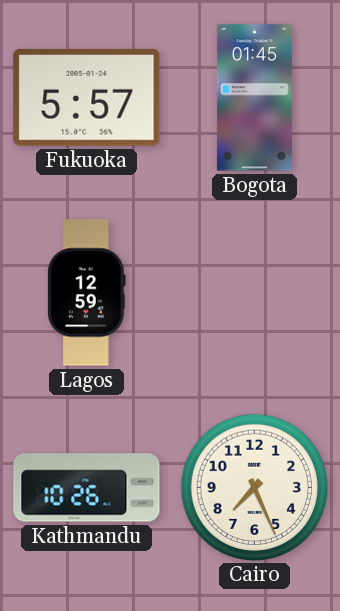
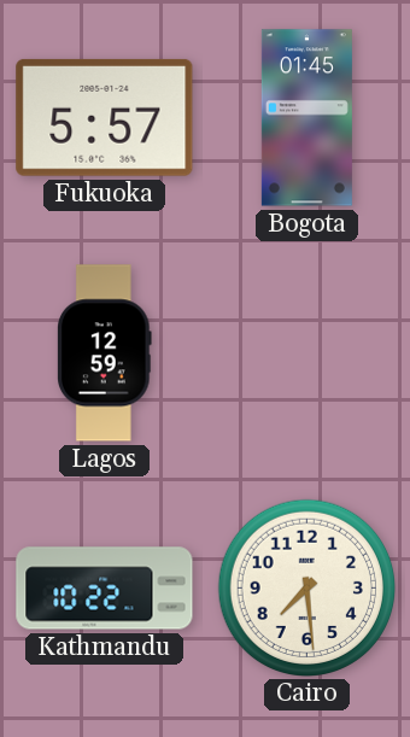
Kathmandu: 10:26 -> 10:22 (105, 589)
Cairo: 7:26 -> 7:29 (306, 587)
